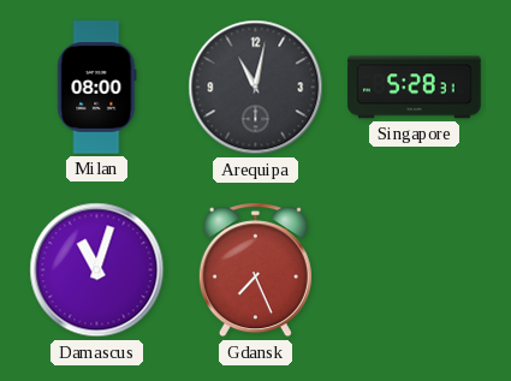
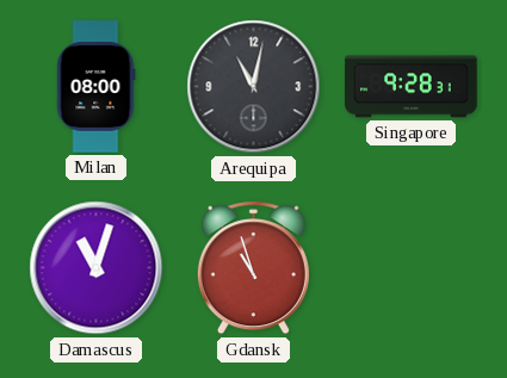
Singapore: 5:28 -> 9:28 (412, 87)
Gdansk: 7:26 -> 10:57 (253, 268)
